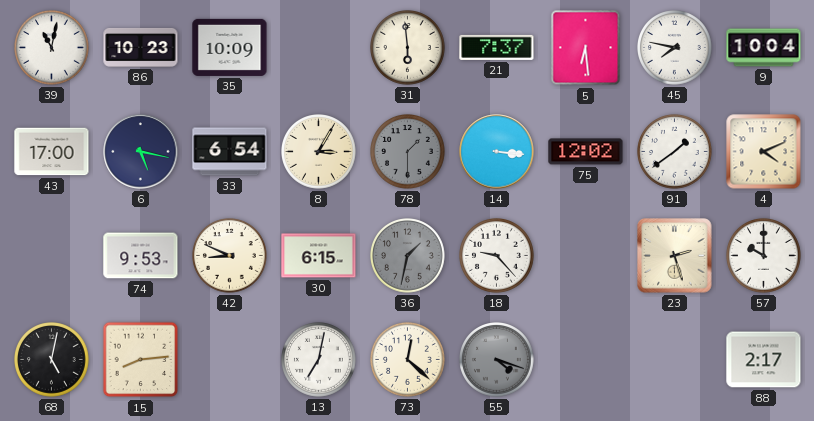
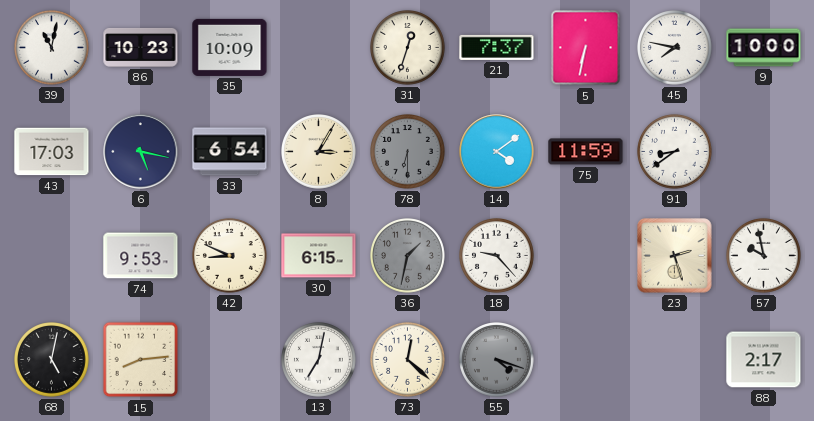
31: 5:59 -> 12:33 (408, 48)
5: 6:29 -> 6:32 (586, 48)
9: 10:04 -> 10:00 (764, 48)
43: 17:00 -> 17:03 (52, 152)
78: 1:30 -> 6:30 (408, 152)
14: 3:16 -> 4:09 (497, 152)
75: 12:02 -> 11:59 (586, 152)
91: 1:39 -> 8:39 (675, 152)
4: 4:11 -> none (764, 152)
57: 10:00 -> 9:58 (764, 256)
